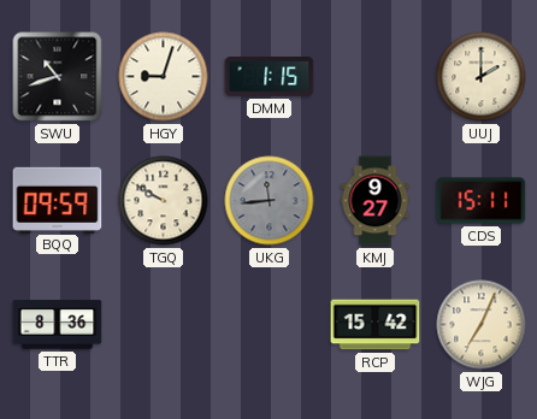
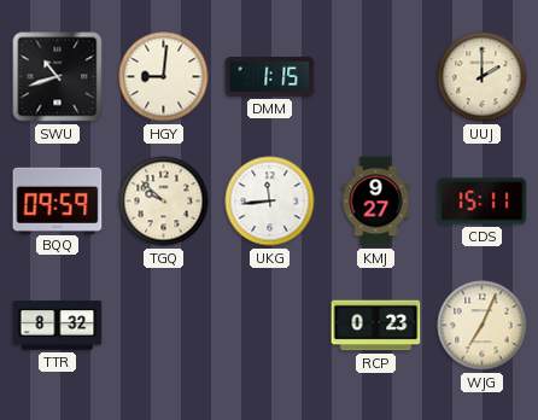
HGY: 9:03 -> 9:01 (164, 77)
TGQ: 9:50 -> 9:52 (164, 202)
UKG dial: grey -> white (270, 202)
TTR: 8:36 -> 8:32 (58, 326)
RCP: 15:42 -> 0:23 (376, 326)
